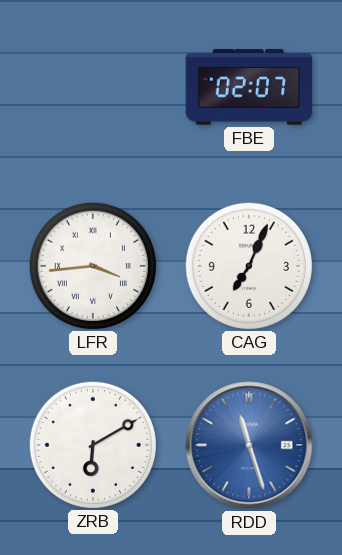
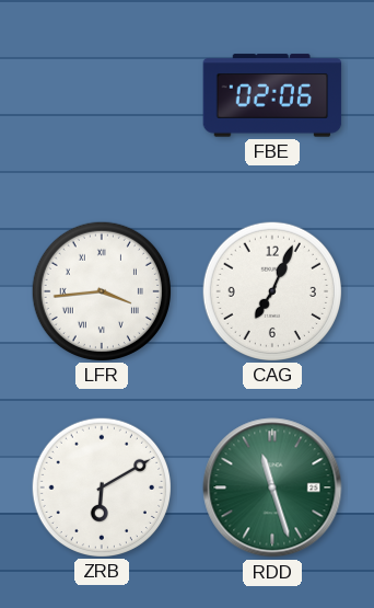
FBE: 02:07 -> 02:06 (272, 95)
RDD dial: blue -> green (272, 487)
